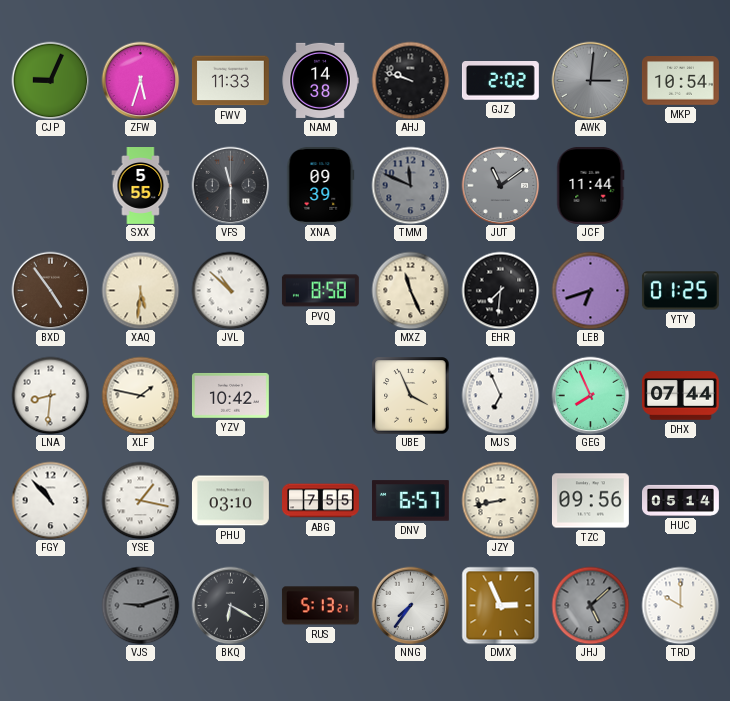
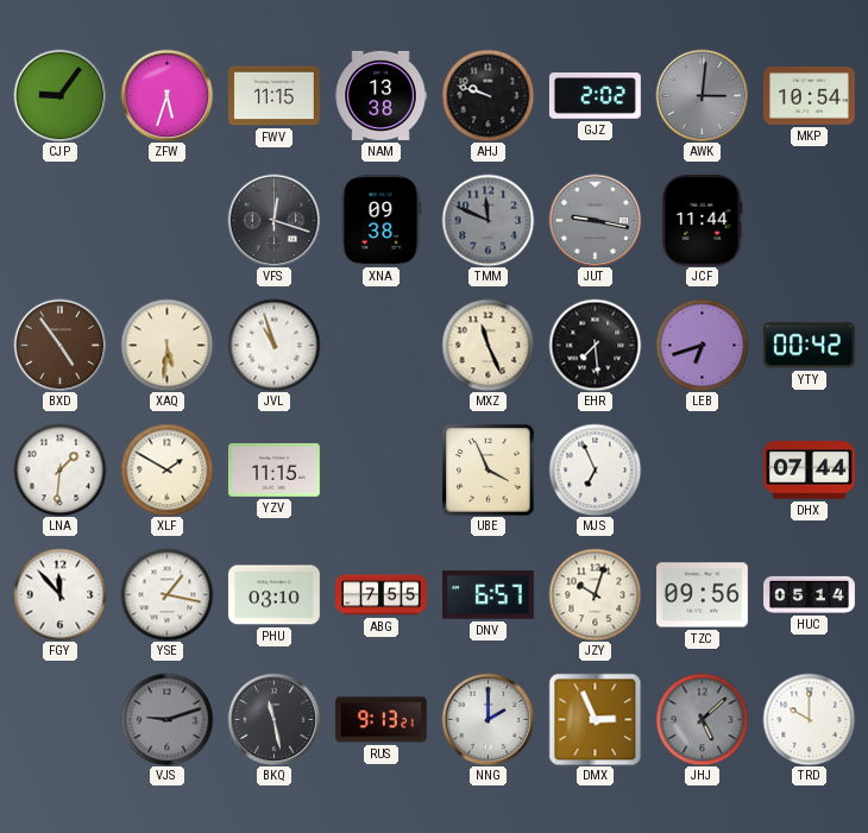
CJP: 9:04 -> 9:06 (59, 95)
FWV: 11:33 -> 11:15 (273, 96)
NAM: 14:38 -> 13:38 (380, 95)
SXX: 5:55 -> none (141, 186)
VFS: 11:30 -> 12:18 (273, 220)
XNA: 09:39 -> 09:38 (382, 220)
JUT: 11:09 -> 9:17 (595, 220)
JVL: 10:52 -> 10:57 (273, 345)
PVQ: 8:58 -> none (320, 291)
EHR: 7:31 -> 7:29 (595, 345)
YTY: 01:25 -> 00:42 (809, 346)
LNA: 8:31 -> 1:31 (59, 469)
XLF: 1:47 -> 1:50 (166, 469)
YZV: 10:42 -> 11:15 (273, 469)
GEG: 7:56 -> none (590, 395)
FGY: 10:53 -> 11:53 (59, 594)
JZY: 8:43 -> 10:03 (595, 594)
BKQ: 6:20 -> 11:28 (273, 719)
RUS: 5:13 -> 9:13 (380, 720)
NNG: 7:36 -> 2:00 (488, 719)
